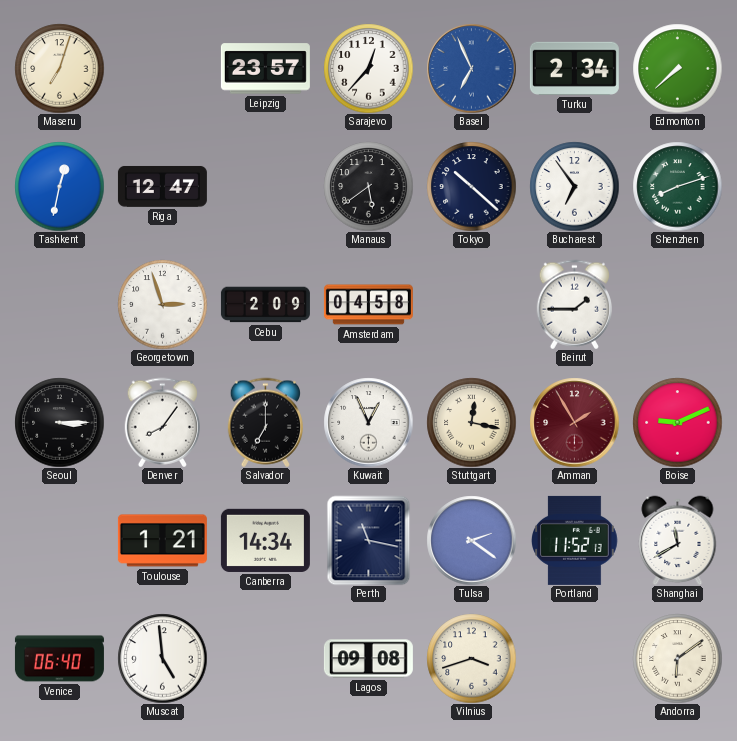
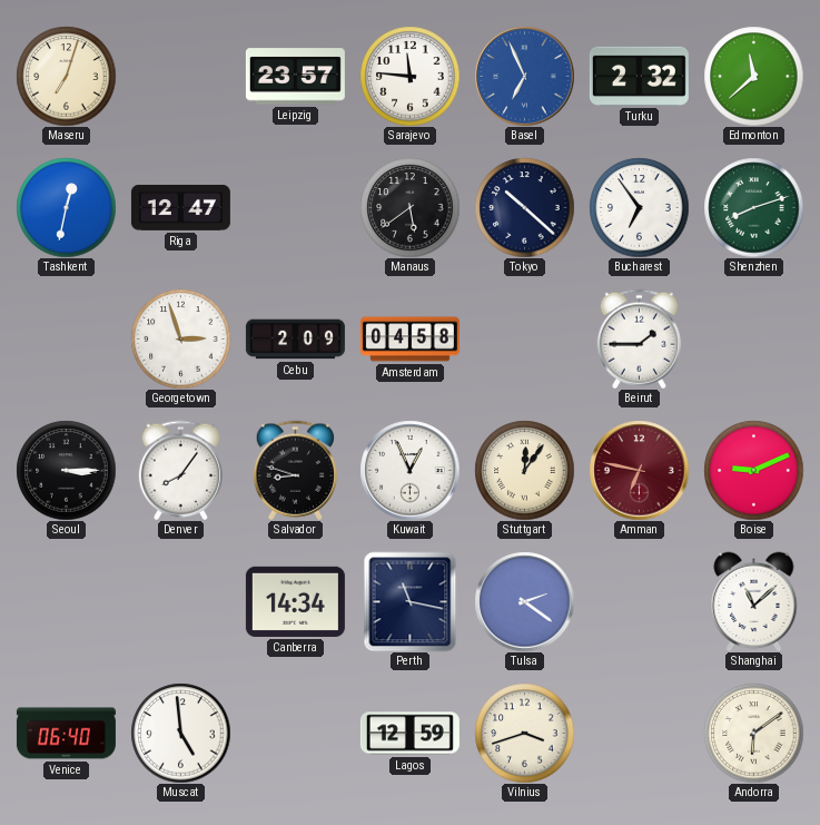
Sarajevo: 12:37 -> 11:46 (409, 76)
Turku: 2:34 -> 2:32 (639, 76)
Edmonton: 7:38 -> 11:38 (753, 76)
Salvador: 7:00 -> 8:48 (295, 470)
Stuttgart: 12:17 -> 12:06 (524, 470)
Amman: 1:55 -> 6:47 (639, 470)
Toulouse: 1:21 -> none (162, 541)
Portland: 11:52 -> none (575, 540)
Shanghai: 11:40 -> 11:08 (754, 601)
Lagos: 09:08 -> 12:59 (409, 734)
